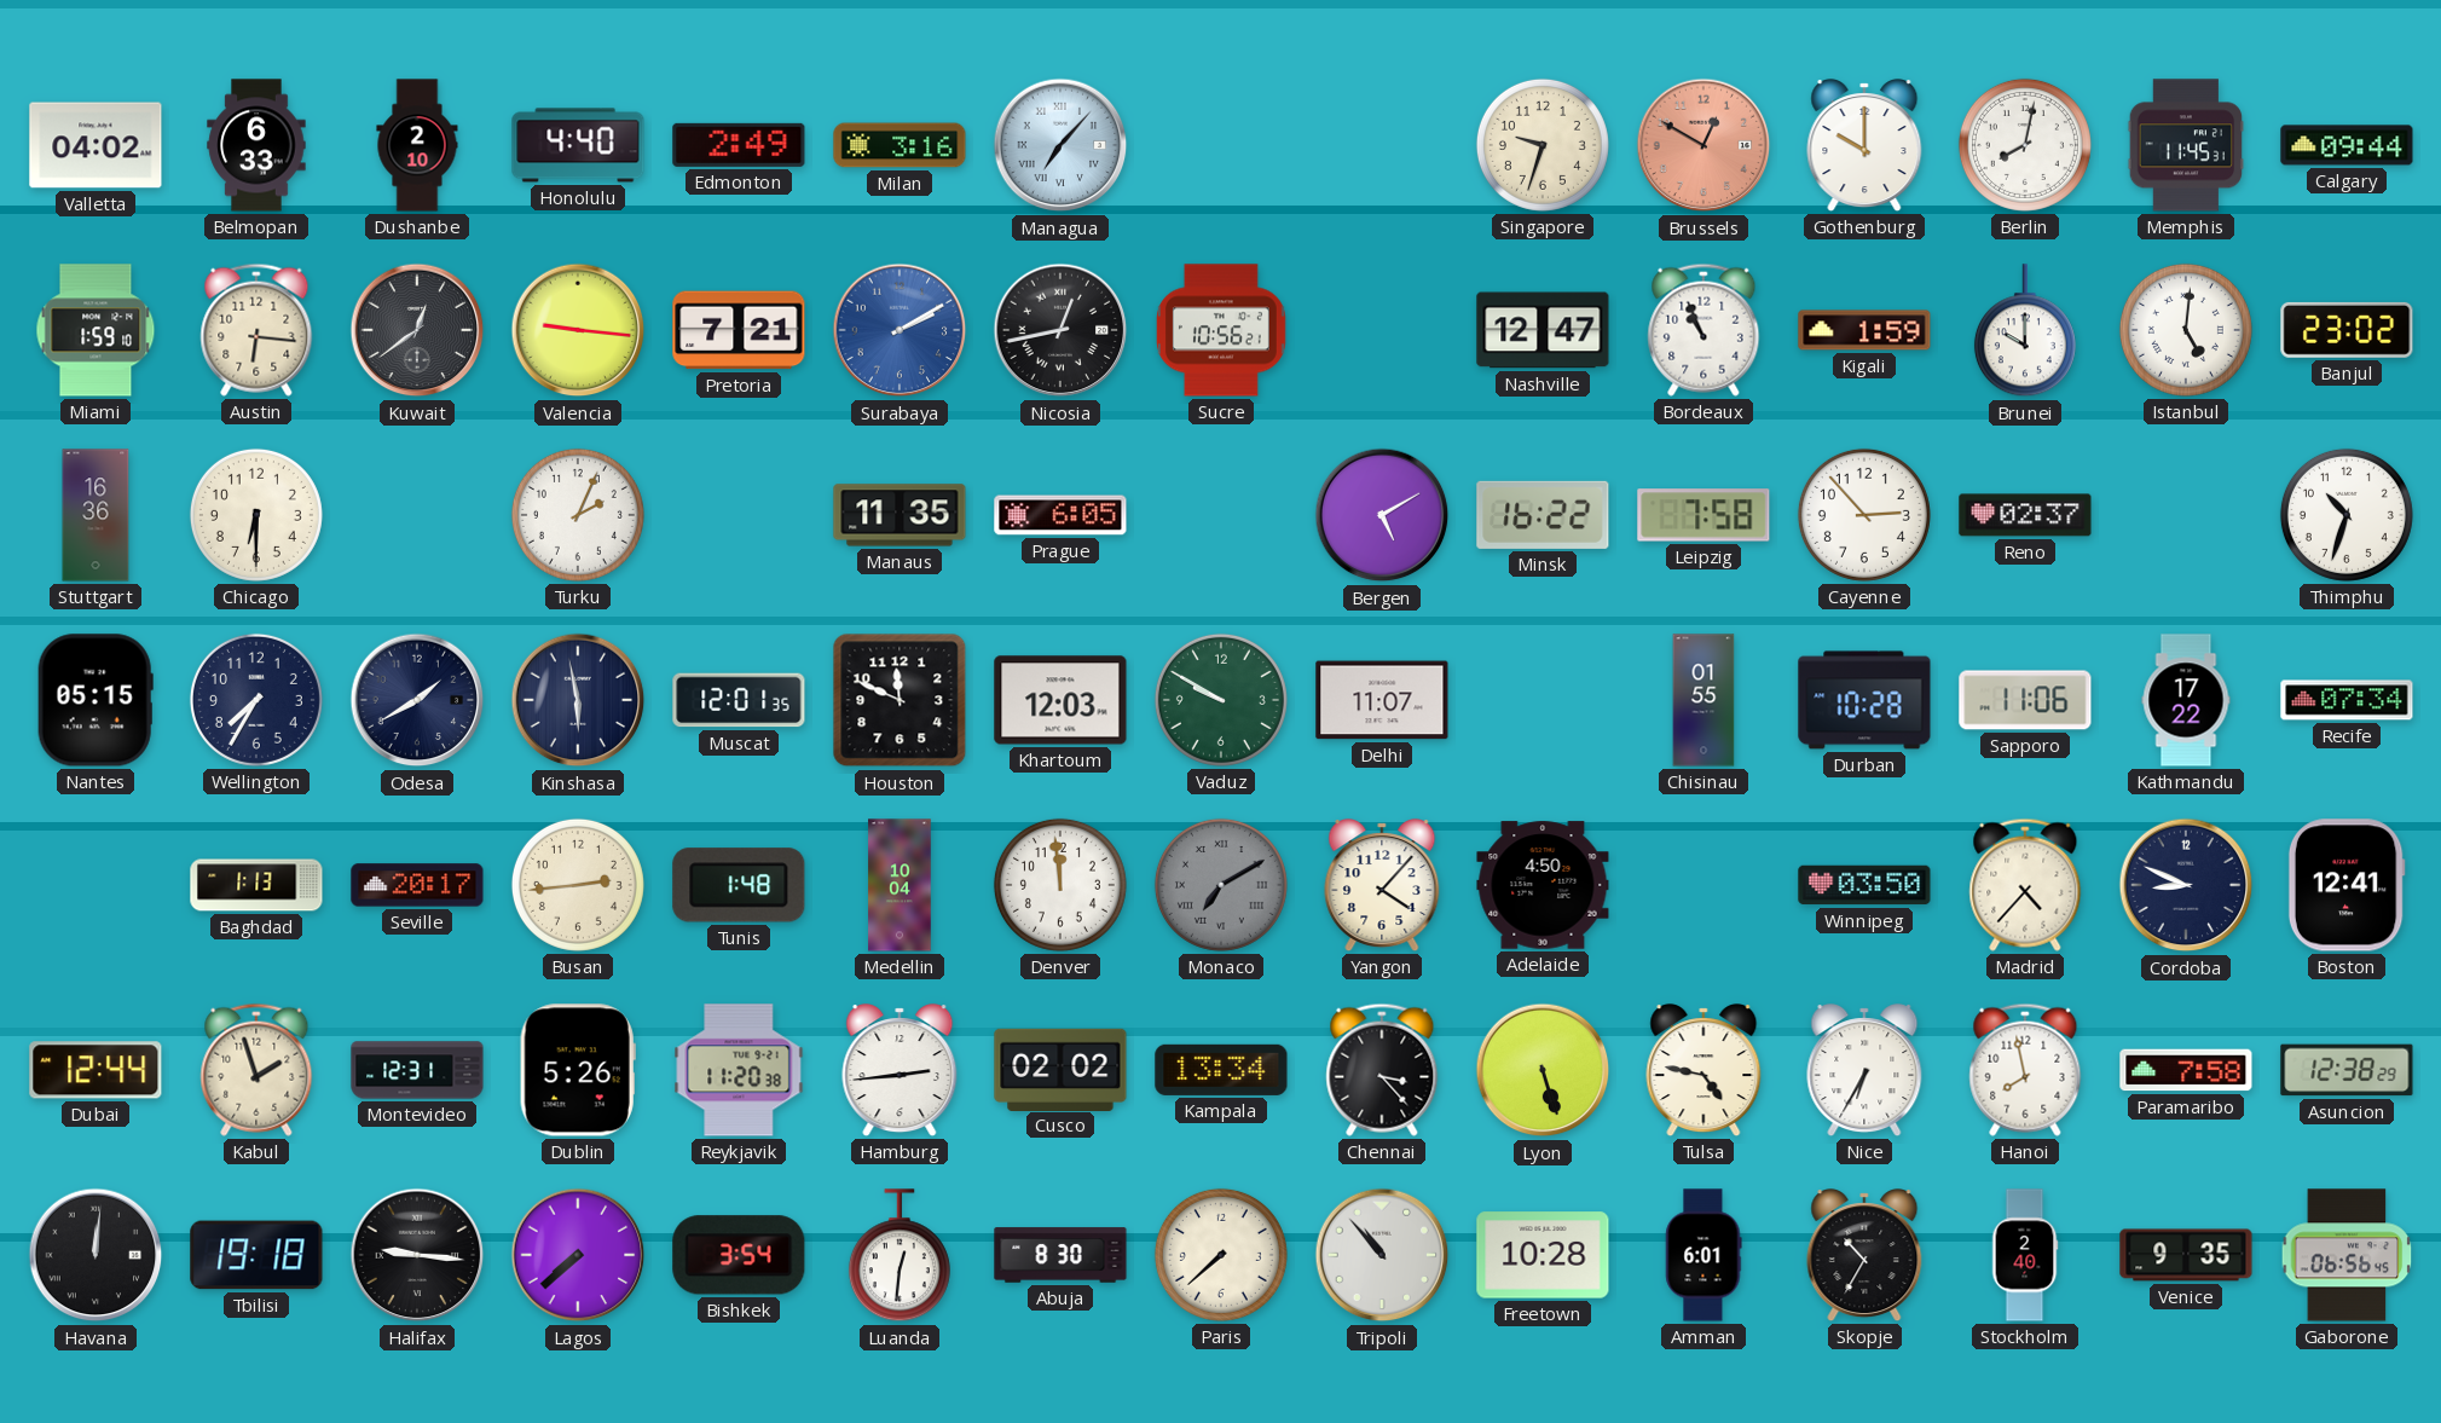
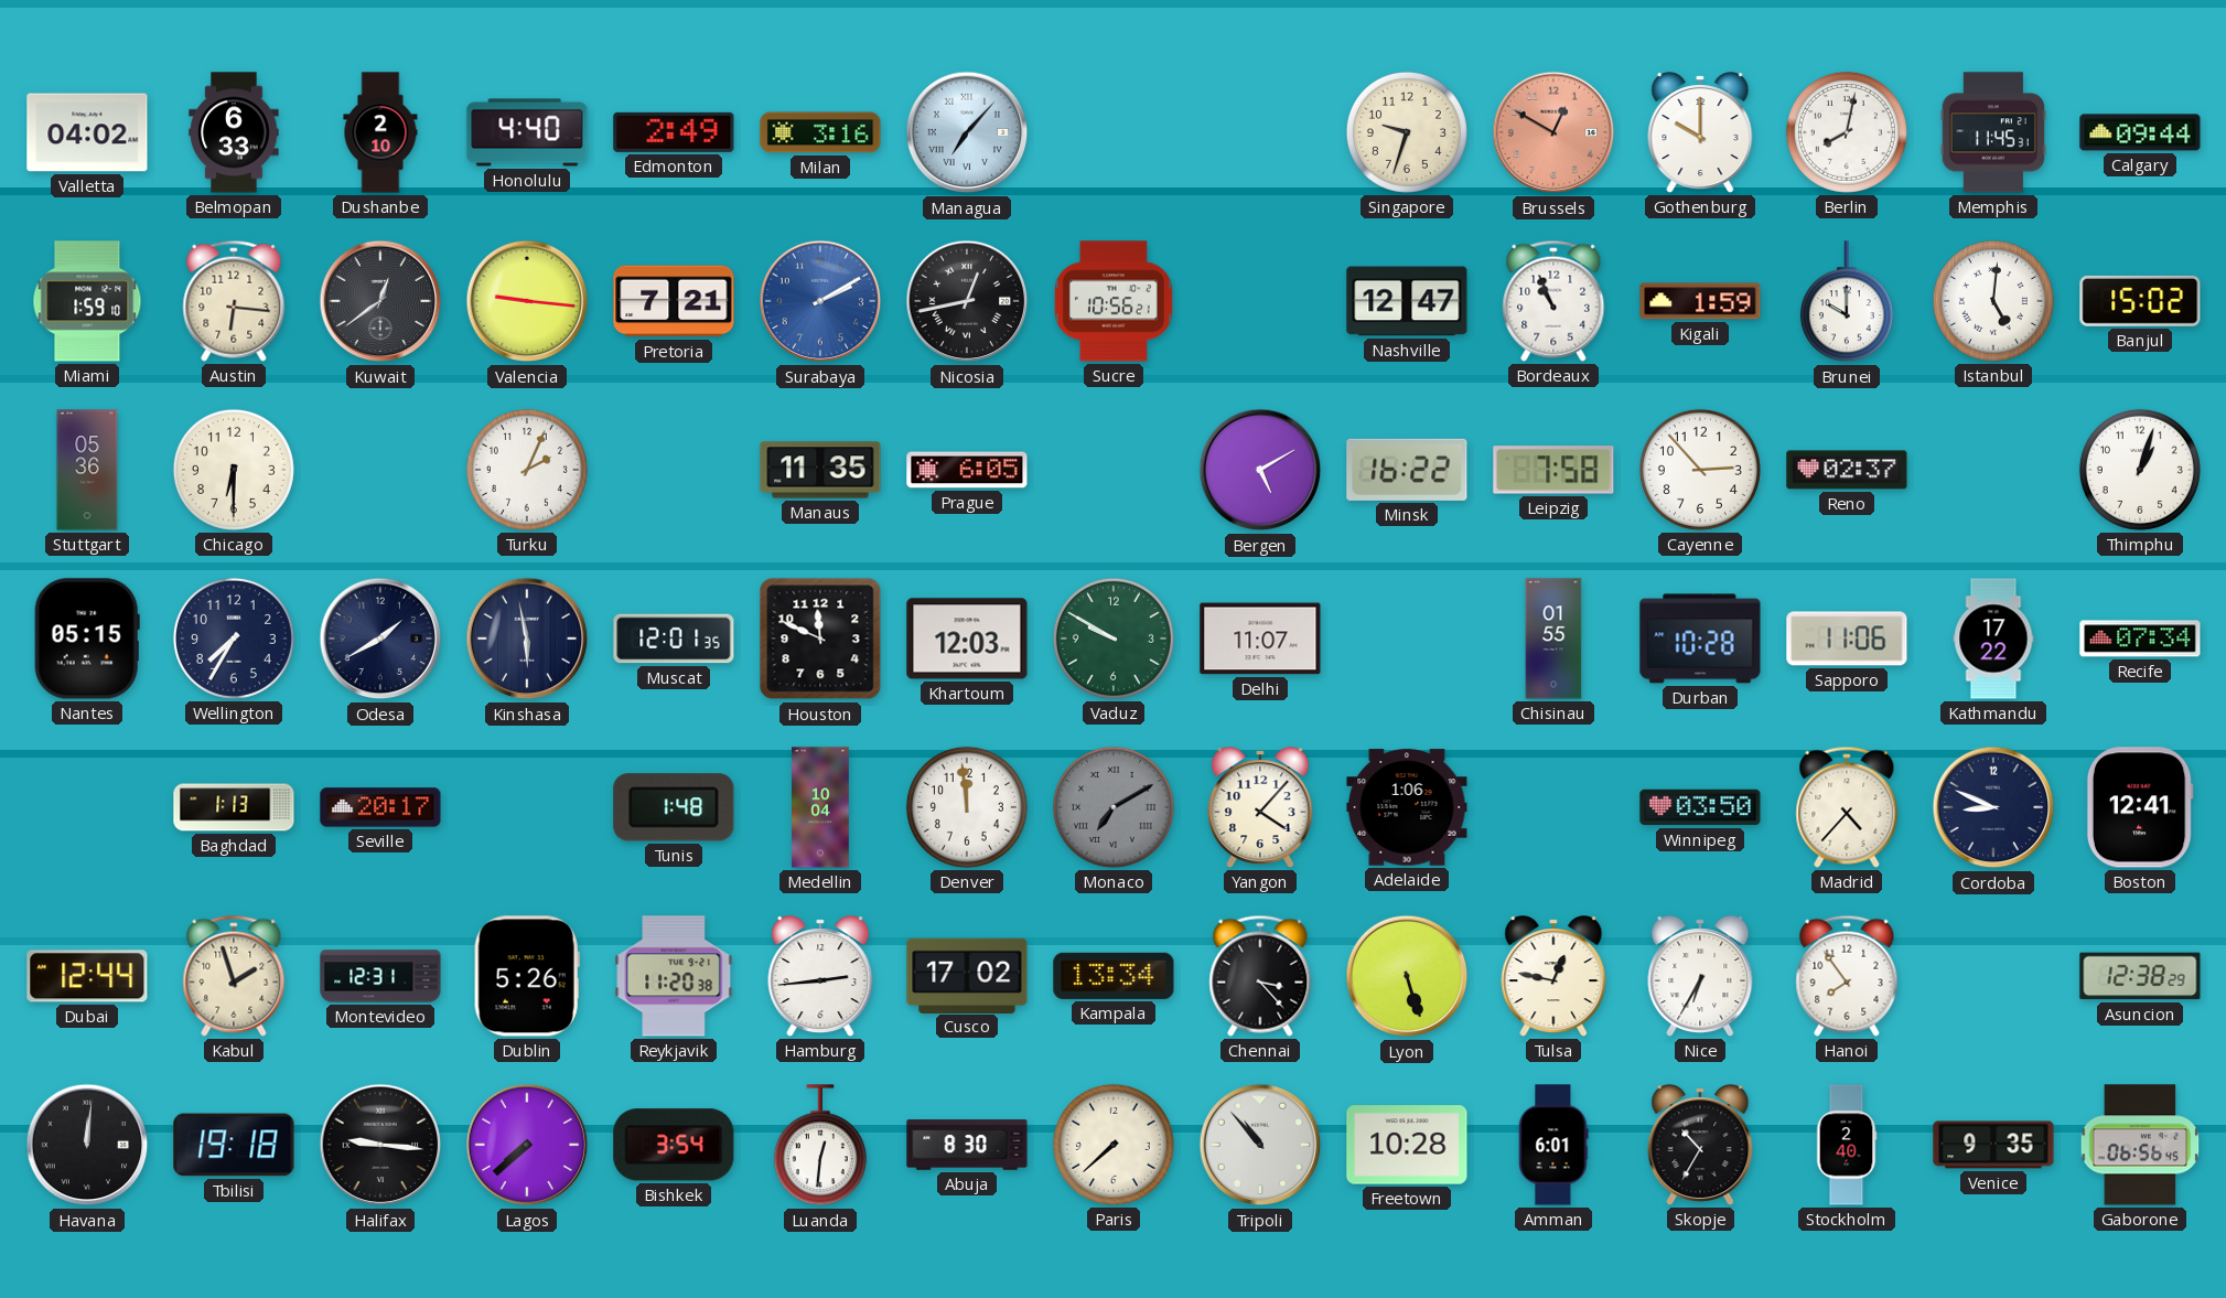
Banjul: 23:02 -> 15:02 (2140, 301)
Stuttgart: 16:36 -> 05:36 (87, 470)
Thimphu: 10:33 -> 1:03 (2140, 470)
Busan: 2:44 -> none (578, 885)
Adelaide: 4:50 -> 1:06 (1407, 807)
Cusco: 02:02 -> 17:02 (967, 975)
Tulsa: 4:47 -> 12:47 (1553, 976)
Hanoi: 7:58 -> 7:54 (1847, 976)
Paramaribo: 7:58 -> none (2186, 1070)
